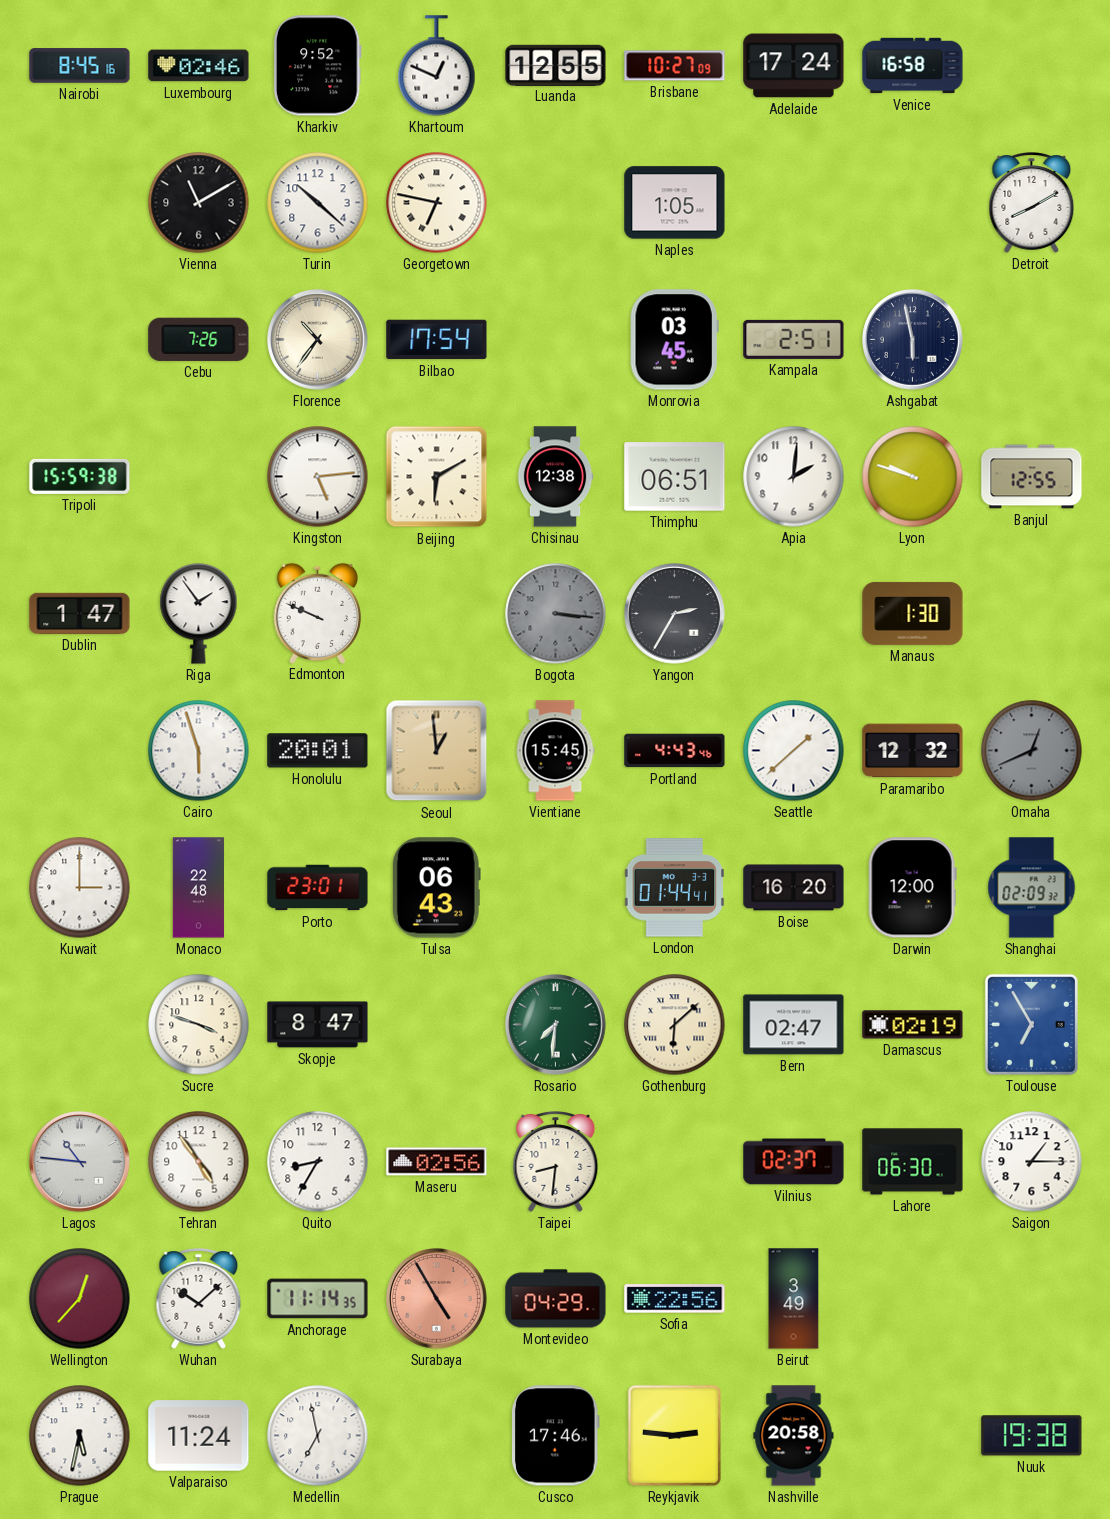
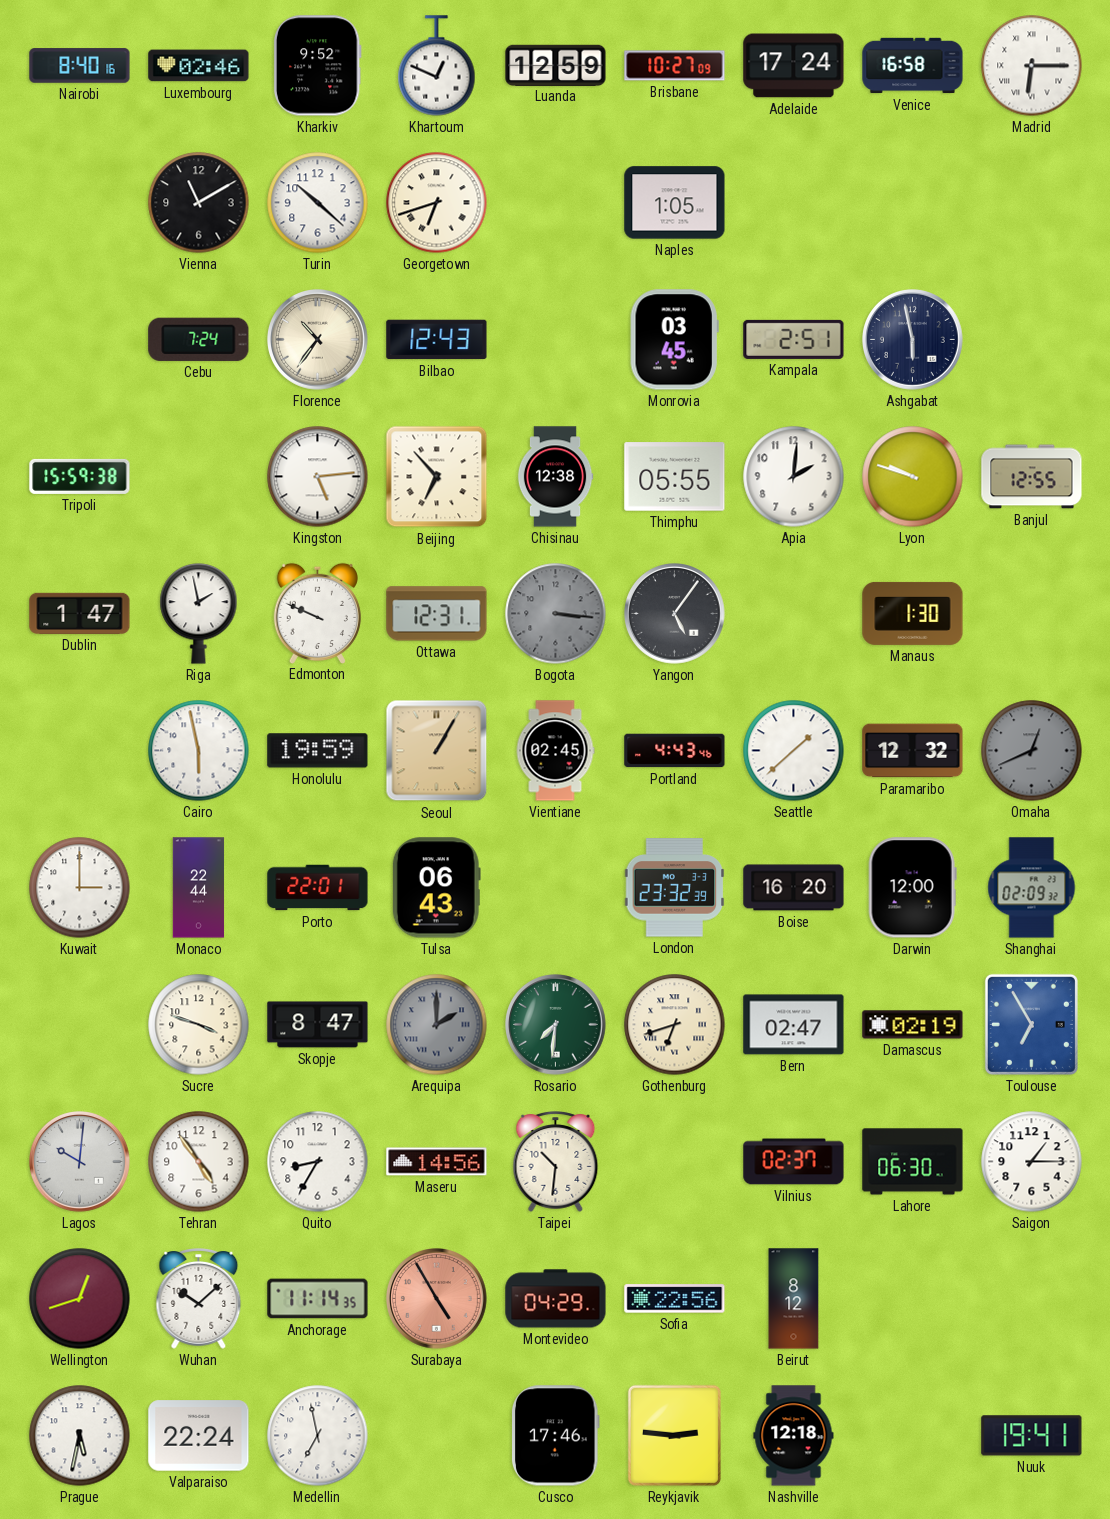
Nairobi: 8:45 -> 8:40 (80, 66)
Luanda: 12:55 -> 12:59 (556, 65)
Madrid: none -> 6:15 (1032, 66)
Georgetown: 6:47 -> 6:42 (437, 203)
Detroit: 8:10 -> none (1032, 203)
Cebu: 7:26 -> 7:24 (199, 339)
Bilbao: 17:54 -> 12:43 (437, 340)
Beijing: 6:10 -> 6:53 (437, 477)
Thimphu: 06:51 -> 05:55 (675, 477)
Riga: 1:54 -> 1:58 (199, 614)
Ottawa: none -> 12:31 (437, 614)
Yangon: 2:35 -> 5:06 (675, 614)
Cairo: 5:57 -> 5:58 (199, 751)
Honolulu: 20:01 -> 19:59 (318, 751)
Seoul: 12:59 -> 1:05 (437, 751)
Vientiane: 15:45 -> 02:45 (555, 751)
Monaco: 22:48 -> 22:44 (199, 888)
Porto: 23:01 -> 22:01 (318, 888)
London: 01:44 -> 23:32 (675, 888)
Arequipa: none -> 2:00 (437, 1025)
Gothenburg: 6:08 -> 6:42 (675, 1025)
Lagos: 10:46 -> 10:01 (80, 1162)
Maseru: 02:56 -> 14:56 (437, 1162)
Taipei: 8:31 -> 10:31 (556, 1162)
Wellington: 12:37 -> 12:42 (80, 1299)
Beirut: 3:49 -> 8:12 (794, 1299)
Valparaiso: 11:24 -> 22:24 (199, 1436)
Nashville: 20:58 -> 12:18 (794, 1436)
Nuuk: 19:38 -> 19:41 (1032, 1436)
